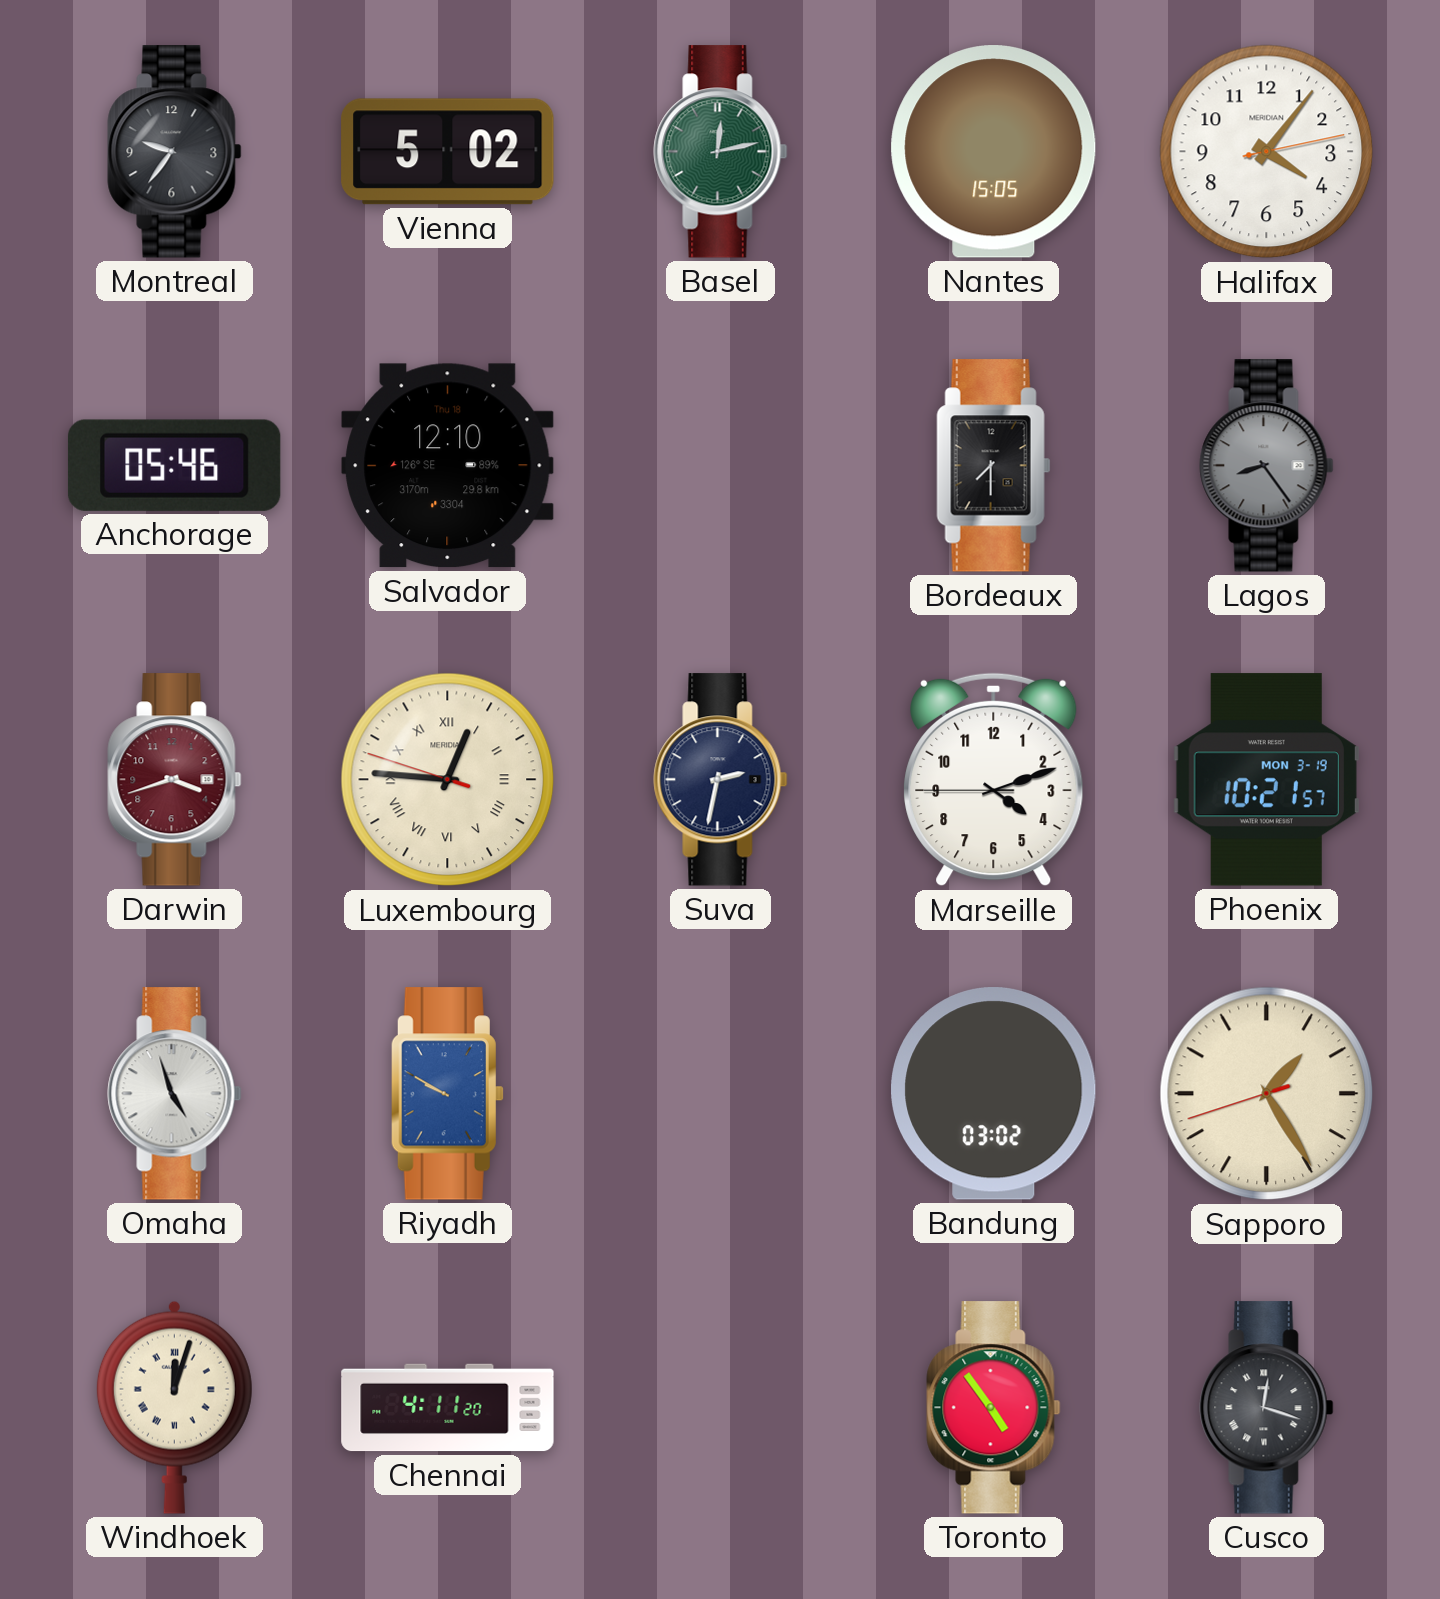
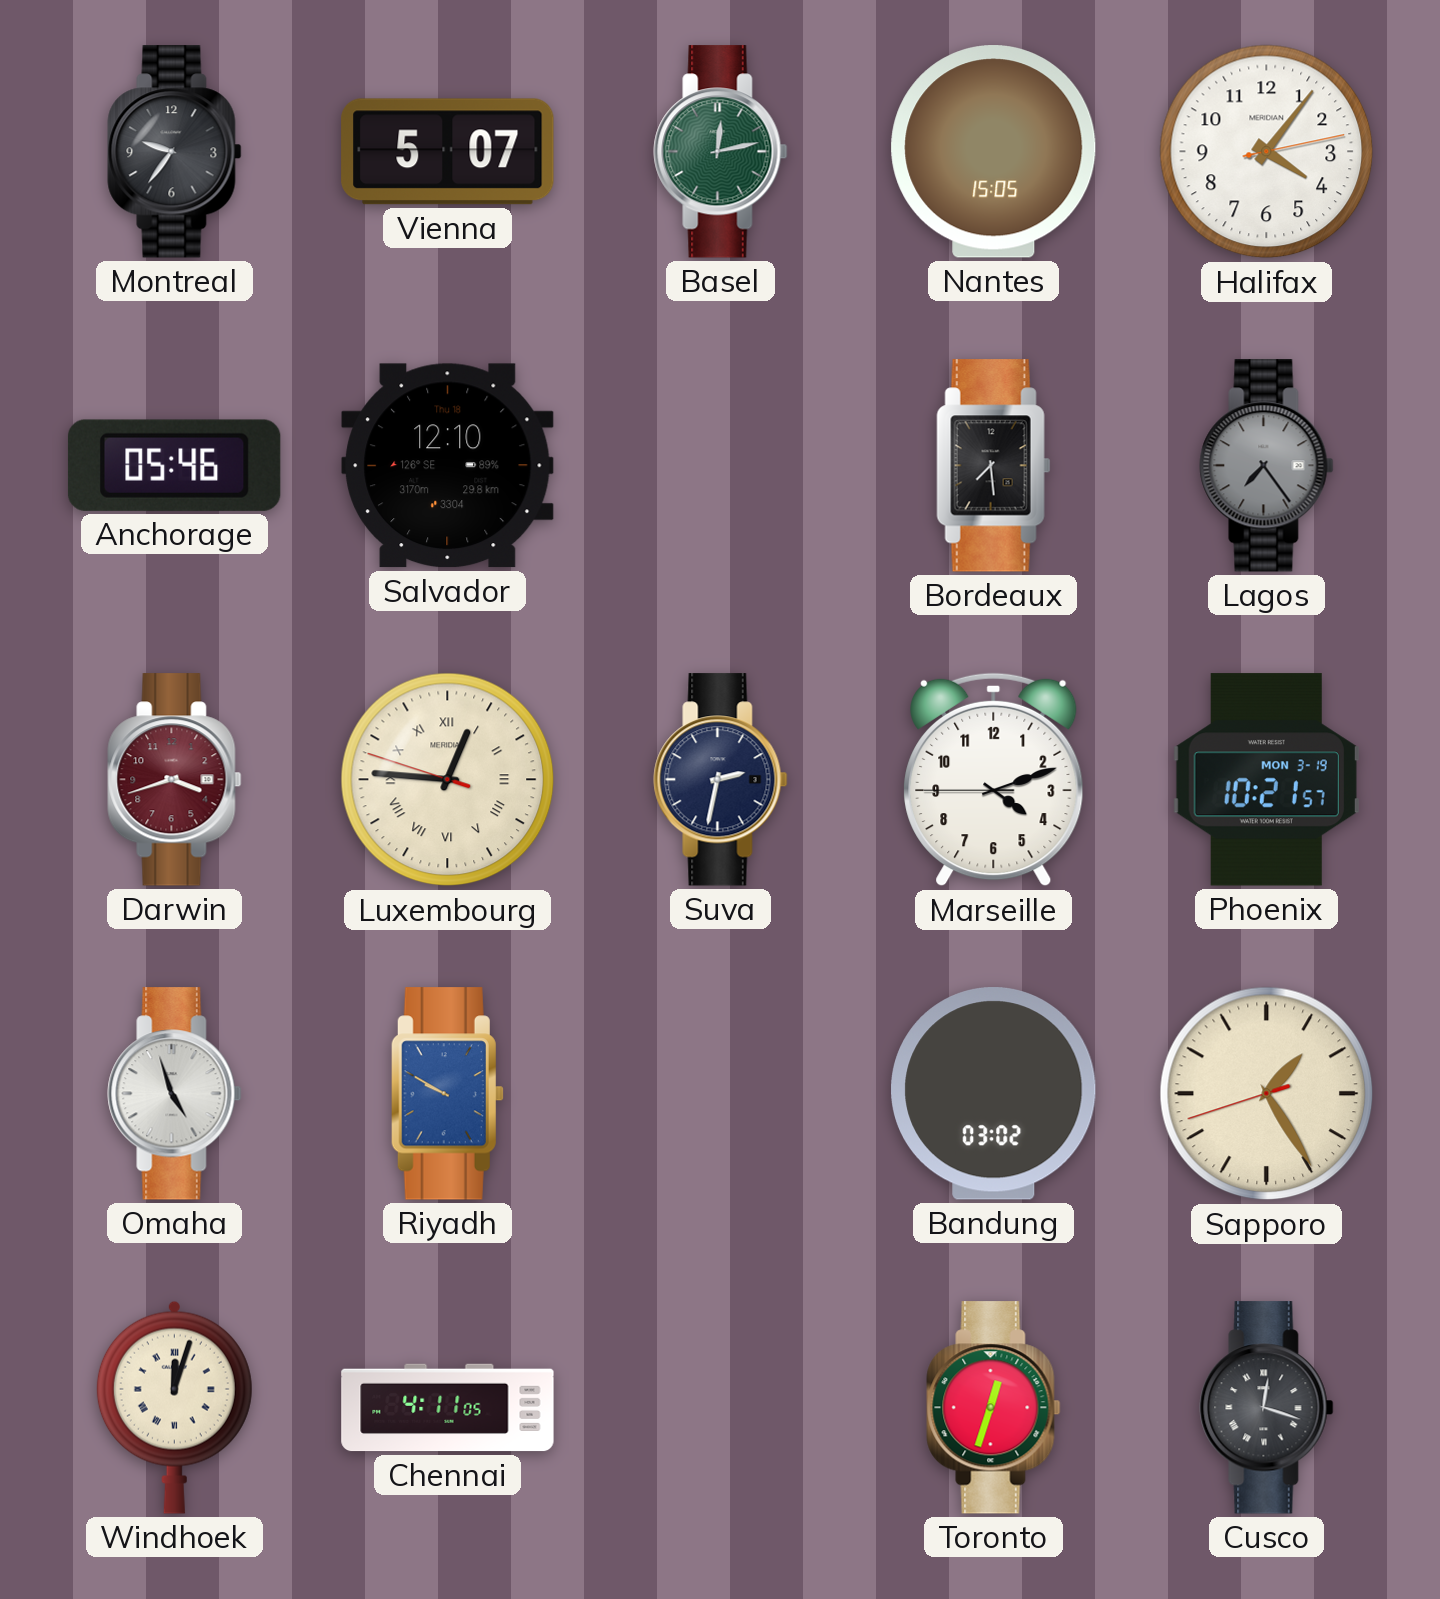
Vienna: 5:02 -> 5:07 (448, 152)
Bordeaux: 7:30 -> 7:29 (994, 466)
Lagos: 8:24 -> 7:24 (1267, 466)
Chennai: 4:11:20 -> 4:11:05 (448, 1408)
Toronto: 4:54 -> 12:33 (994, 1408)
